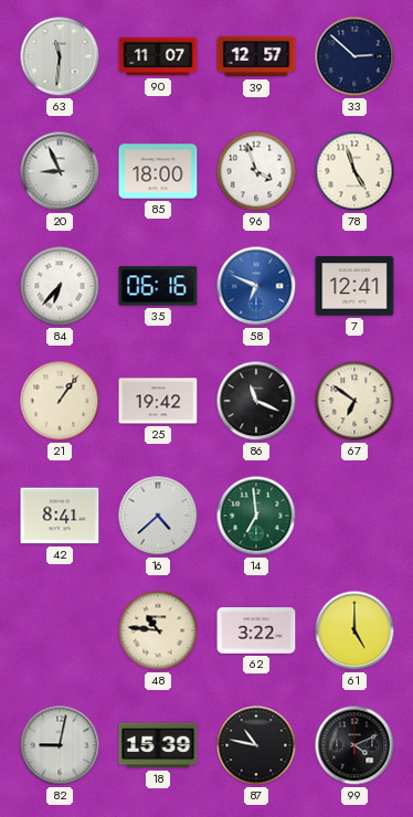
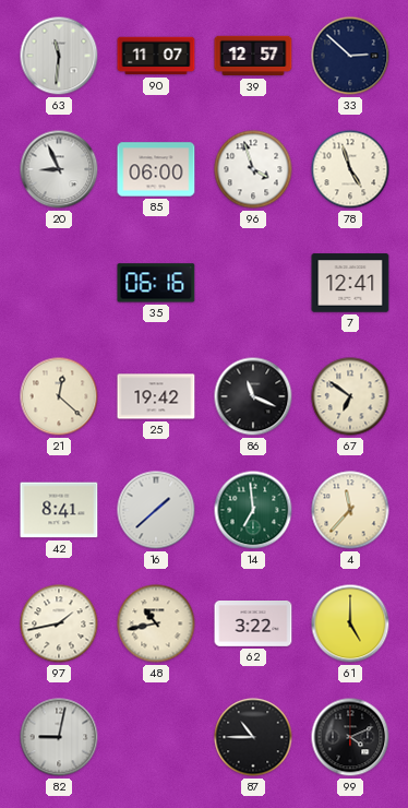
85: 18:00 -> 06:00 (156, 169)
84: 6:37 -> none (60, 286)
58: 6:49 -> none (256, 286)
21: 1:06 -> 12:22 (59, 396)
16: 4:38 -> 1:38 (156, 510)
4: none -> 11:37 (350, 510)
97: none -> 1:43 (59, 623)
48: 10:46 -> 10:43 (156, 623)
18: 15:39 -> none (158, 745)
87: 10:47 -> 10:45 (253, 737)
